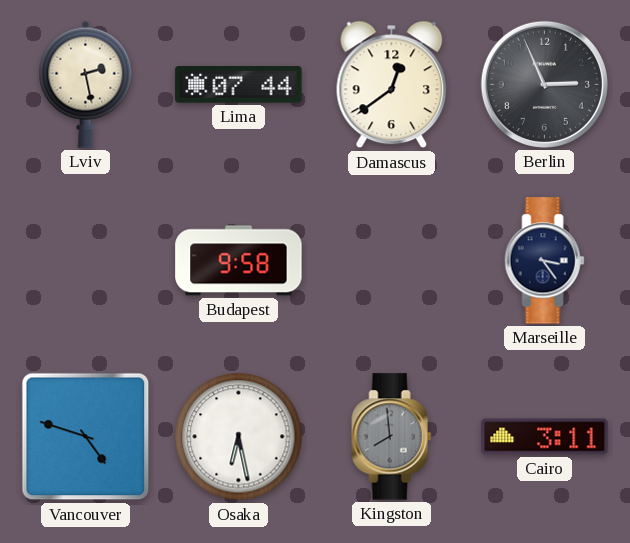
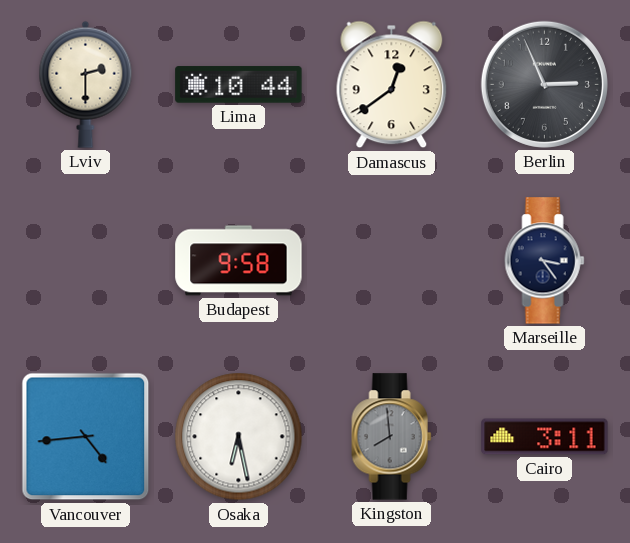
Lviv: 2:28 -> 2:30 (86, 84)
Lima: 07:44 -> 10:44 (239, 85)
Vancouver: 4:48 -> 4:44 (86, 437)
